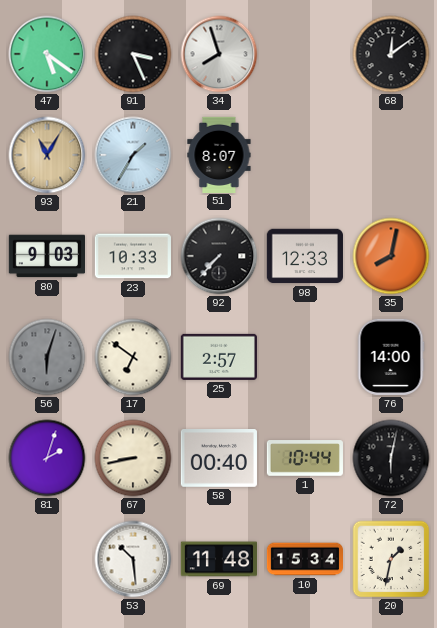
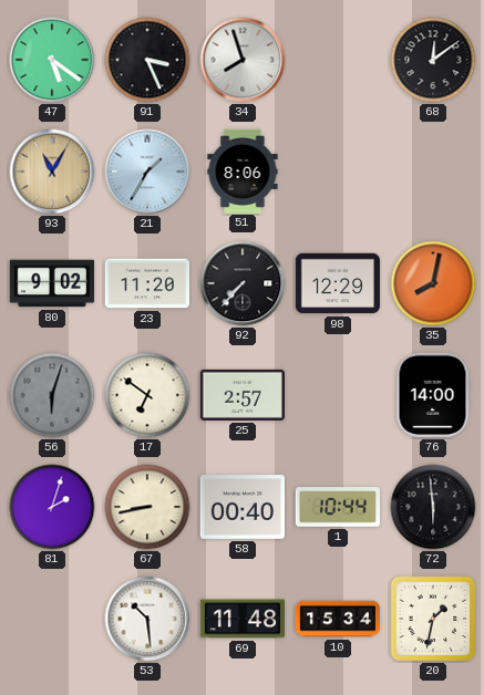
51: 8:07 -> 8:06 (243, 170)
80: 9:03 -> 9:02 (51, 283)
23: 10:33 -> 11:20 (147, 283)
98: 12:33 -> 12:29 (338, 283)
72: 6:02 -> 5:59 (433, 507)
